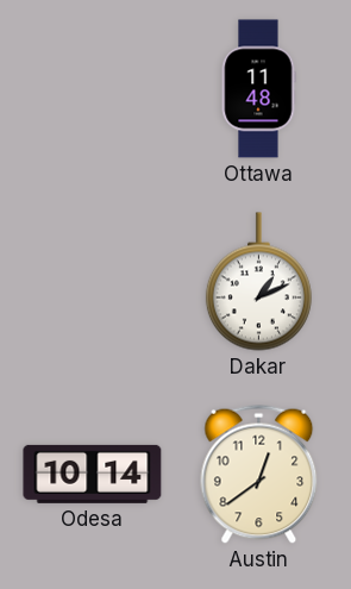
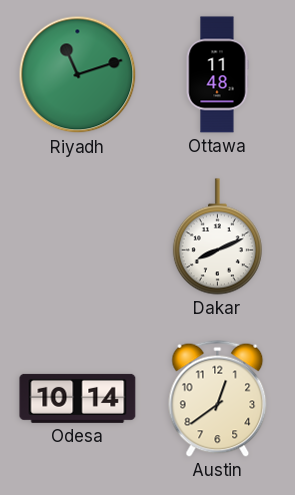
Riyadh: none -> 11:12 (78, 75)
Dakar: 1:11 -> 8:11 (217, 237)
